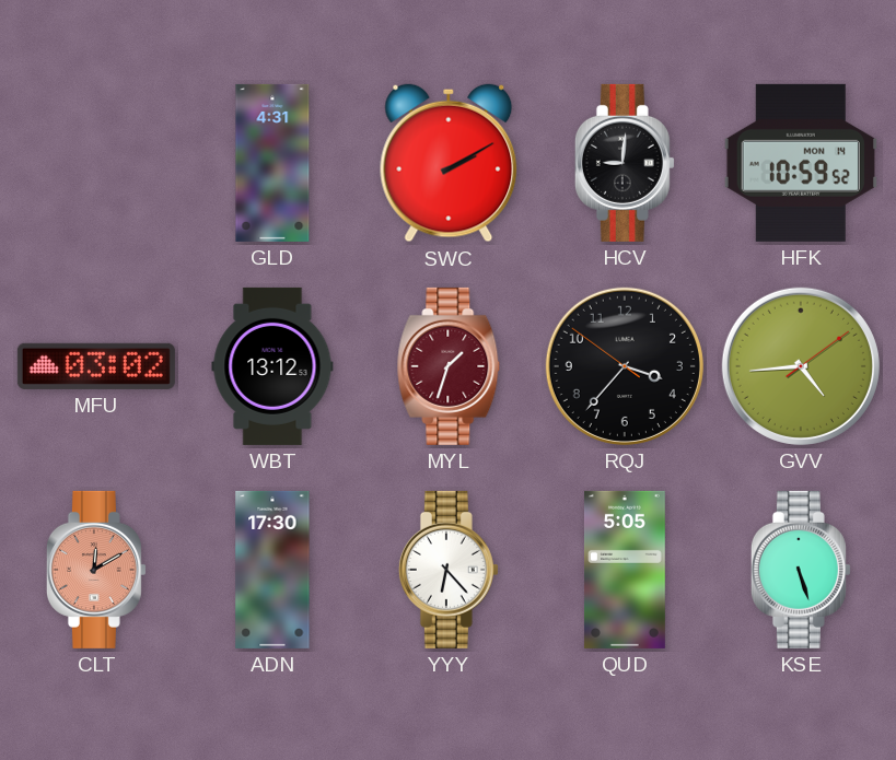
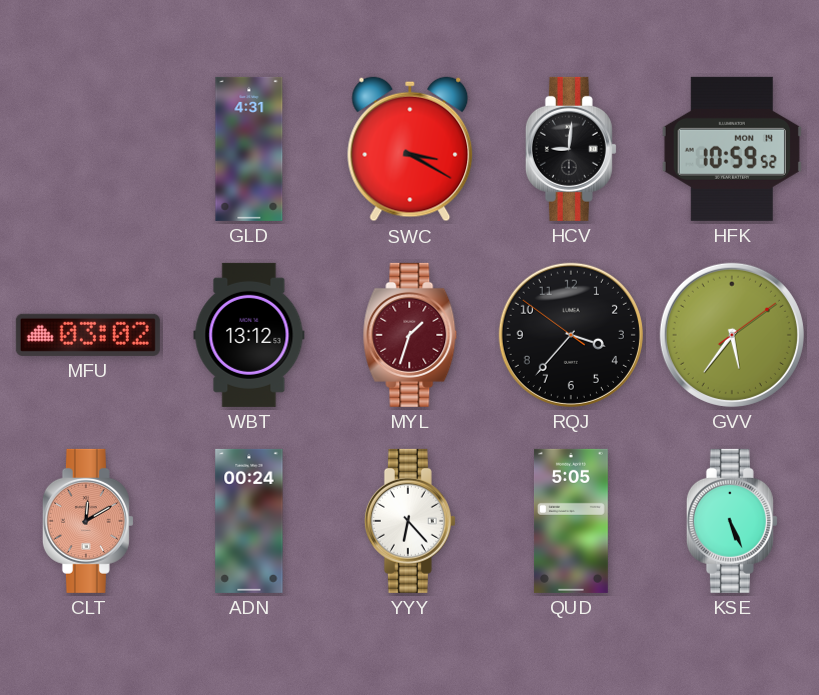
SWC: 2:10 -> 3:20 (410, 149)
GVV: 4:44 -> 5:36 (732, 335)
ADN: 17:30 -> 00:24 (249, 521)
KSE: 5:27 -> 5:26 (732, 521)
